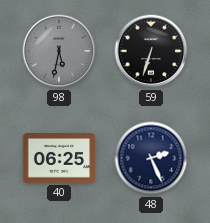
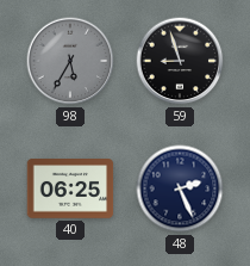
98: 5:32 -> 5:35 (70, 61)
59: 6:33 -> 8:57 (180, 61)
